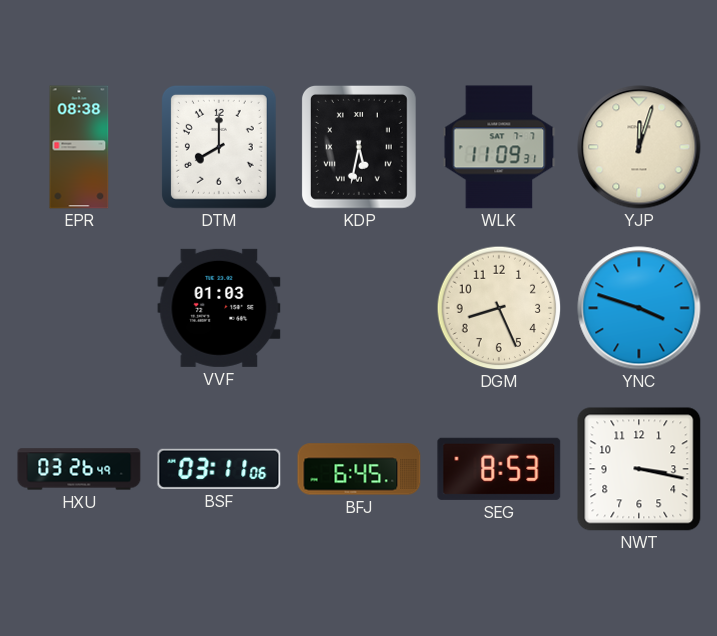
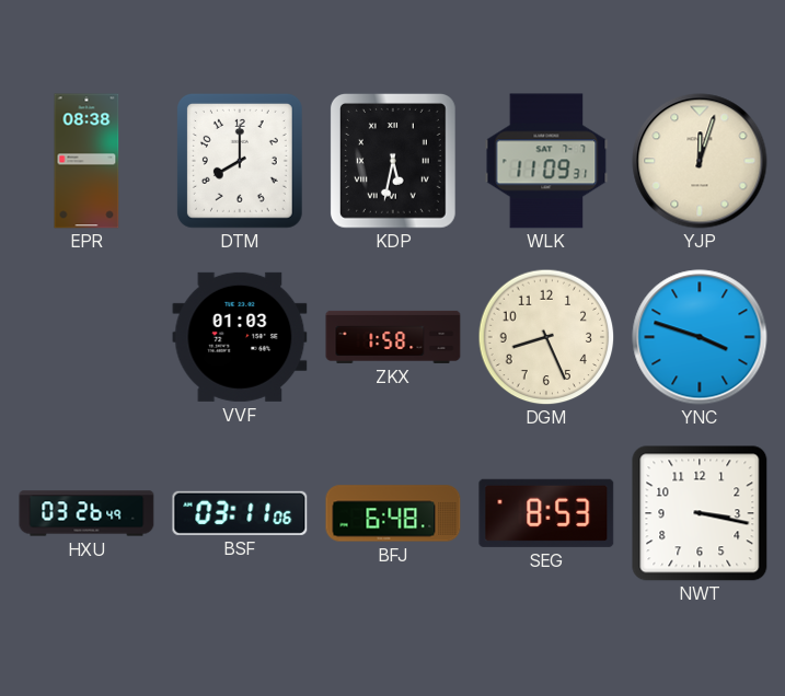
ZKX: none -> 1:58 (393, 337)
BFJ: 6:45 -> 6:48 (393, 513)
